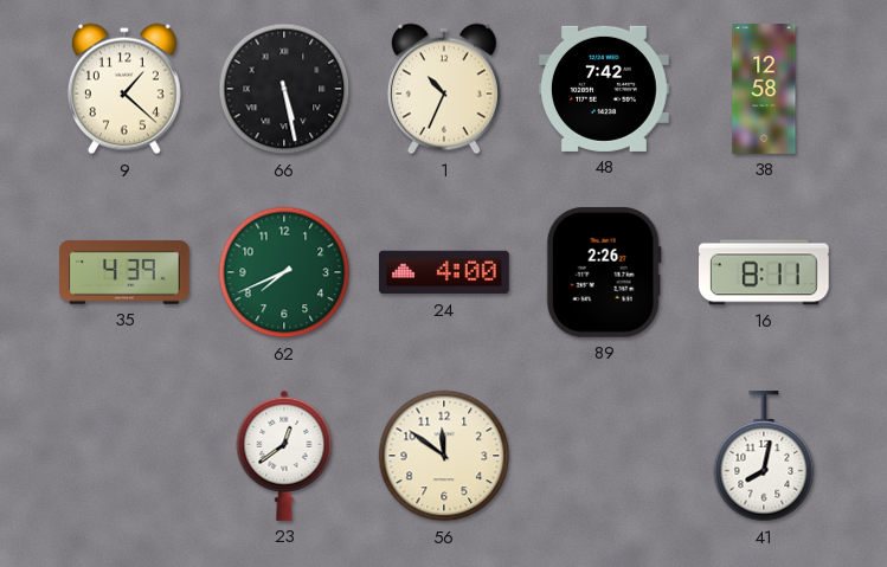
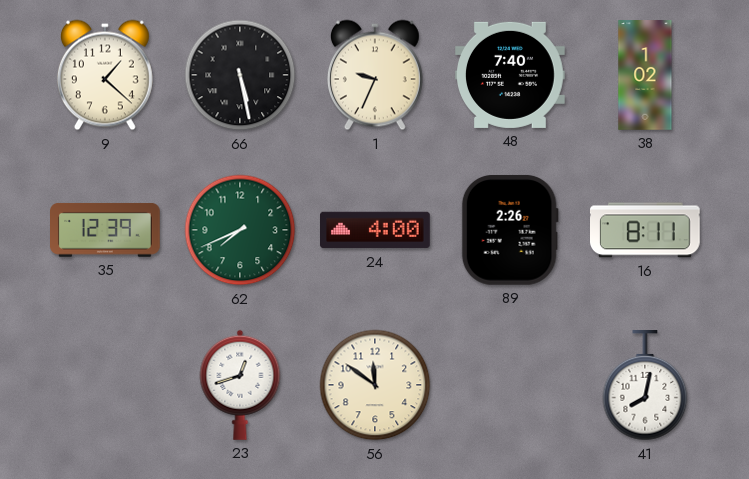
1: 10:34 -> 9:34 (375, 75)
48: 7:42 -> 7:40 (511, 75)
38: 12:58 -> 1:02 (645, 75)
35: 4:39 -> 12:39 (106, 230)
23: 12:39 -> 12:42 (240, 385)
